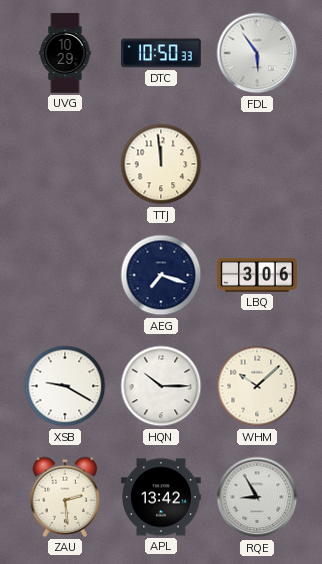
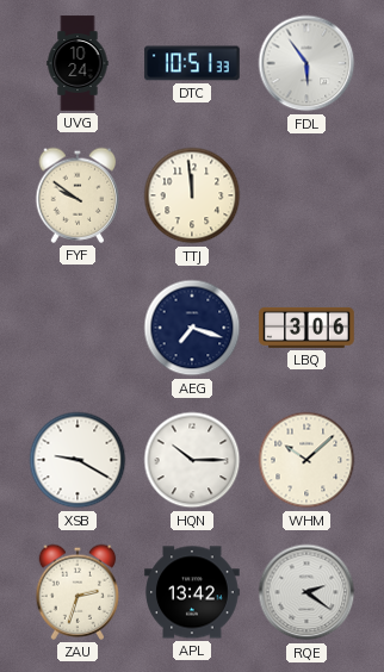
UVG: 10:29 -> 10:24 (78, 63)
DTC: 10:50 -> 10:51 (192, 63)
FYF: none -> 9:51 (78, 195)
ZAU: 2:29 -> 2:33 (78, 592)
RQE: 8:55 -> 2:21 (306, 592)
